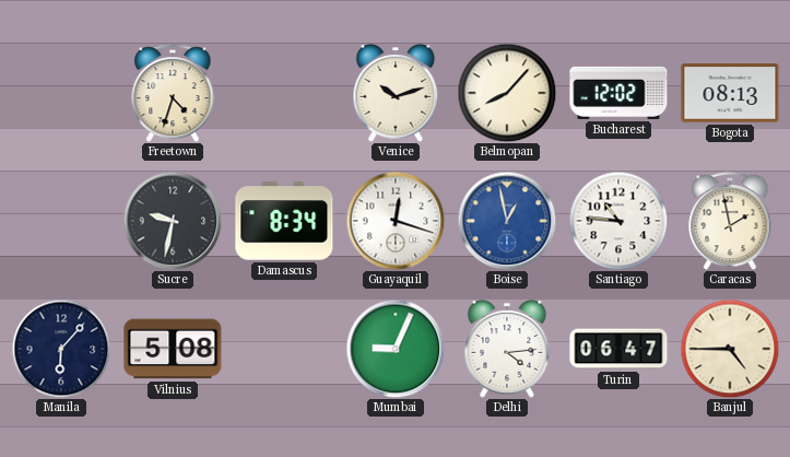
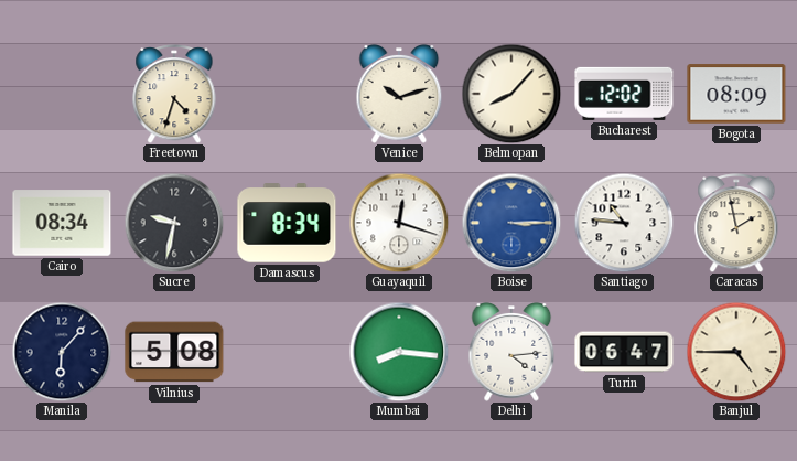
Bogota: 08:13 -> 08:09 (736, 94)
Cairo: none -> 08:34 (62, 223)
Boise: 12:58 -> 3:15 (511, 223)
Mumbai: 9:04 -> 8:16 (399, 352)
